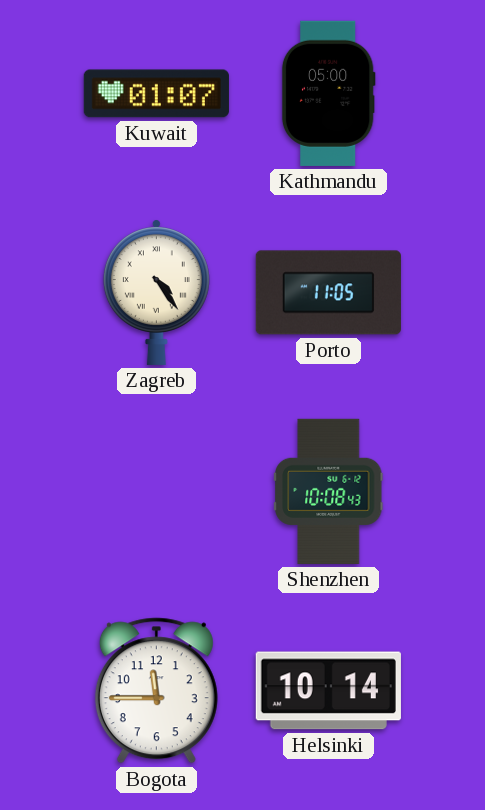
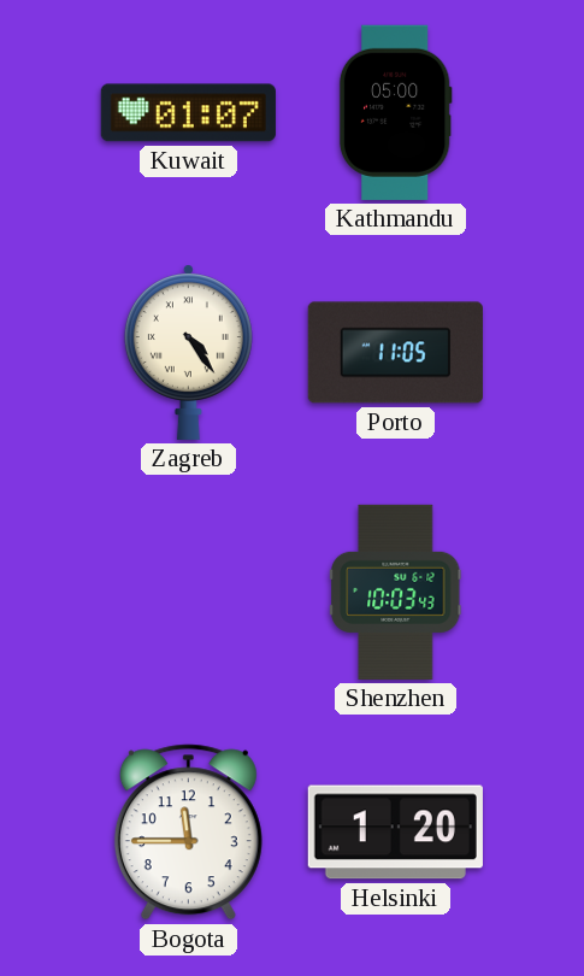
Shenzhen: 10:08 -> 10:03 (395, 592)
Helsinki: 10:14 -> 1:20 (395, 833)
